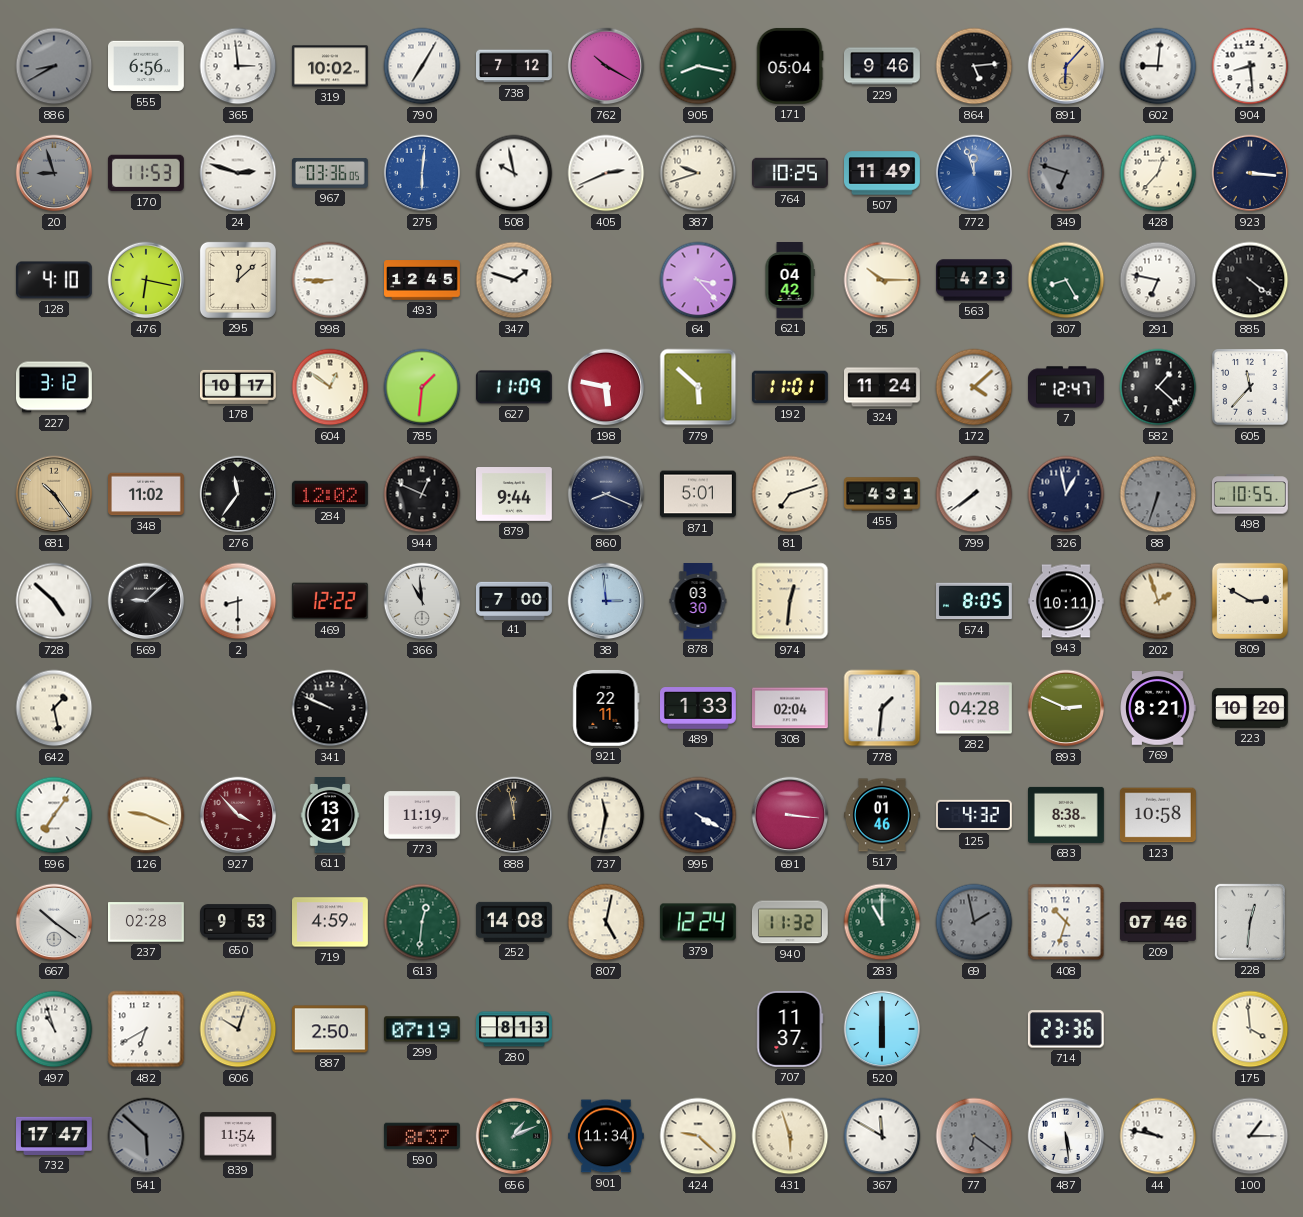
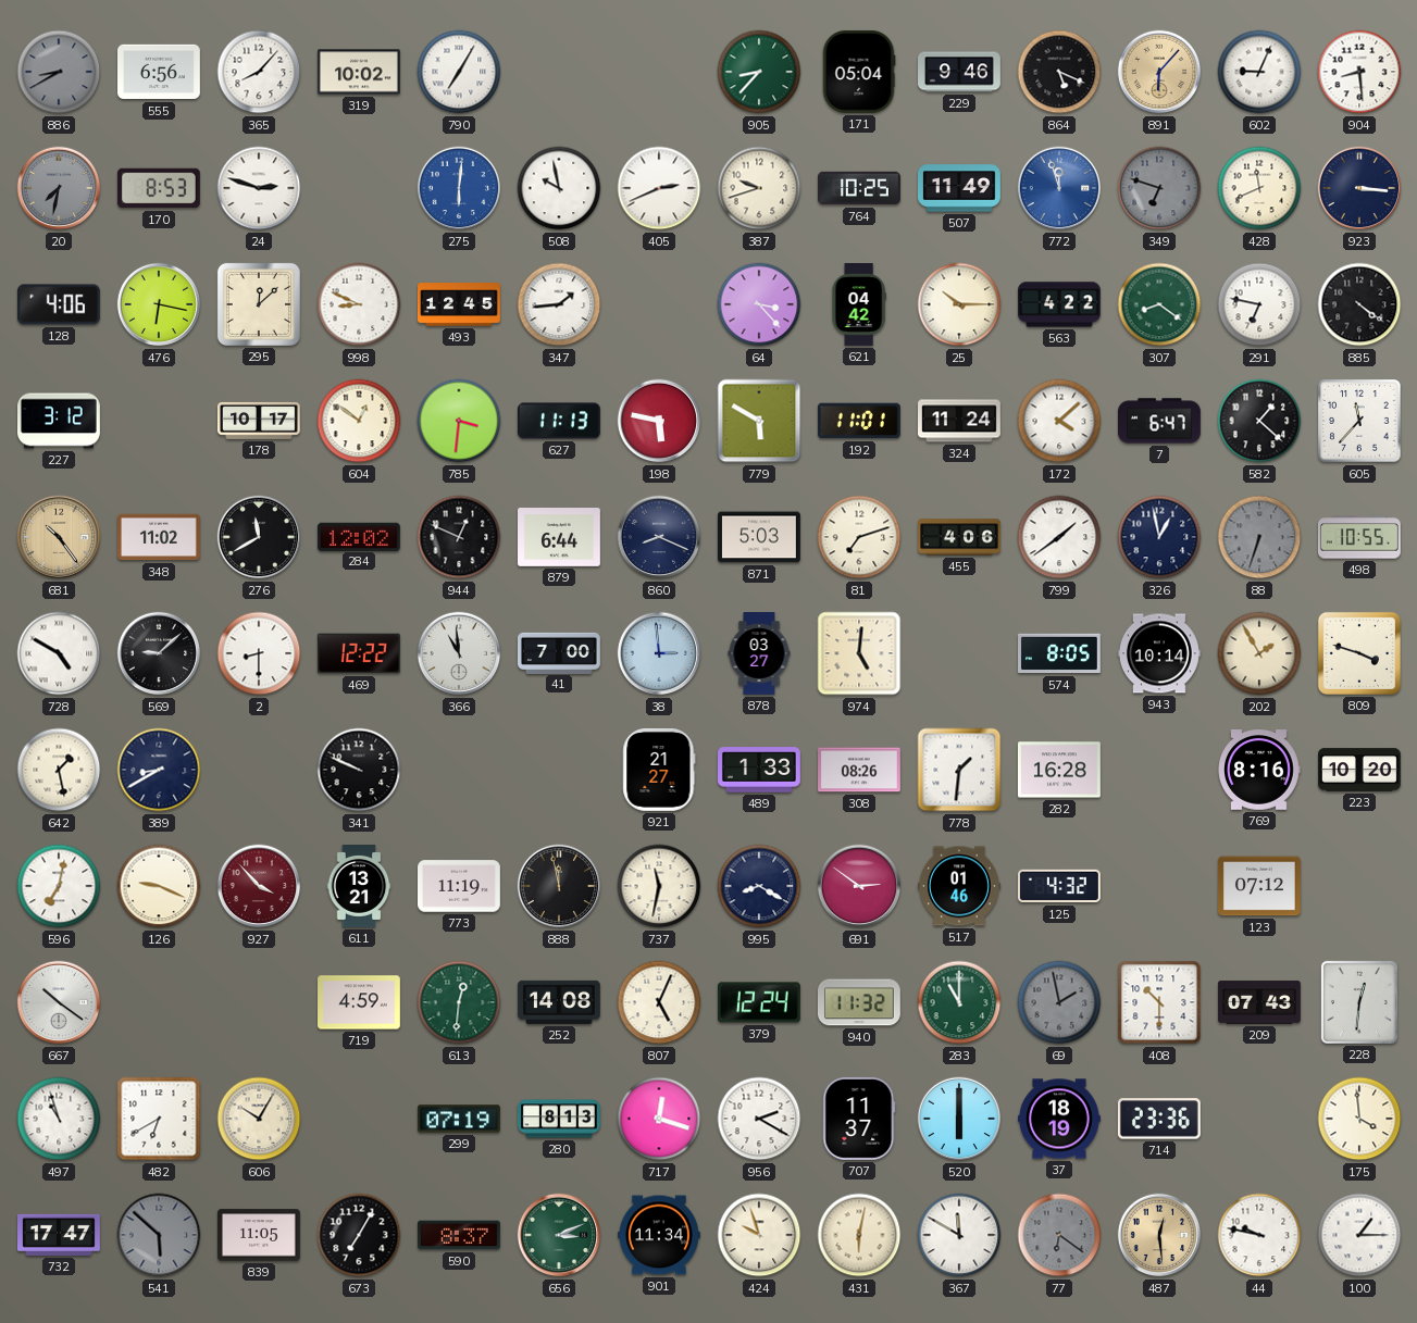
365: 2:59 -> 8:07 (259, 72)
738: 7:12 -> none (515, 66)
762: 10:20 -> none (606, 66)
905: 8:17 -> 8:37 (759, 72)
864: 5:14 -> 5:19 (1059, 72)
602: 9:01 -> 9:04 (1259, 72)
20: 8:57 -> 7:32 (59, 188)
170: 11:53 -> 8:53 (159, 188)
967: 03:36 -> none (331, 174)
428: 12:37 -> 11:41 (1259, 188)
128: 4:10 -> 4:06 (59, 304)
998: 8:45 -> 8:49 (359, 304)
347: 1:48 -> 1:44 (559, 304)
563: 4:23 -> 4:22 (1060, 304)
307: 8:25 -> 8:21 (1159, 304)
785: 1:31 -> 3:31 (459, 421)
627: 11:09 -> 11:13 (559, 421)
779: 5:52 -> 5:50 (759, 421)
7: 12:47 -> 6:47 (1160, 421)
276: 11:36 -> 11:40 (259, 537)
879: 9:44 -> 6:44 (560, 538)
871: 5:01 -> 5:03 (759, 537)
455: 4:31 -> 4:06 (960, 537)
799: 7:39 -> 1:39 (1059, 537)
728: 4:52 -> 4:50 (59, 653)
878: 03:30 -> 03:27 (759, 654)
974: 12:31 -> 5:01 (859, 653)
943: 10:11 -> 10:14 (1159, 653)
202: 1:57 -> 1:55 (1259, 653)
809: 2:50 -> 3:48 (1359, 653)
389: none -> 8:40 (159, 770)
921: 22:11 -> 21:27 (659, 770)
308: 02:04 -> 08:26 (860, 770)
282: 04:28 -> 16:28 (1059, 770)
893: 2:49 -> none (1066, 708)
769: 8:21 -> 8:16 (1259, 770)
596: 7:06 -> 7:02 (59, 886)
995: 4:20 -> 8:20 (759, 886)
691: 3:16 -> 2:51 (859, 886)
683: 8:38 -> none (1067, 815)
123: 10:58 -> 07:12 (1259, 886)
237: 02:28 -> none (147, 922)
650: 9:53 -> none (239, 922)
807: 5:02 -> 5:04 (659, 1002)
408: 10:33 -> 10:30 (1159, 1002)
209: 07:46 -> 07:43 (1259, 1003)
606: 10:03 -> 10:05 (259, 1119)
887: 2:50 -> none (331, 1029)
717: none -> 12:18 (659, 1119)
956: none -> 2:20 (759, 1119)
37: none -> 18:19 (1060, 1119)
839: 11:54 -> 11:05 (259, 1235)
673: none -> 7:05 (359, 1235)
656: 1:11 -> 3:11 (559, 1235)
424: 9:22 -> 9:57 (759, 1235)
431: 5:57 -> 6:02 (859, 1235)
487: 5:29 -> 12:29 (1159, 1235)
487 dial: white -> champagne (1159, 1235)
